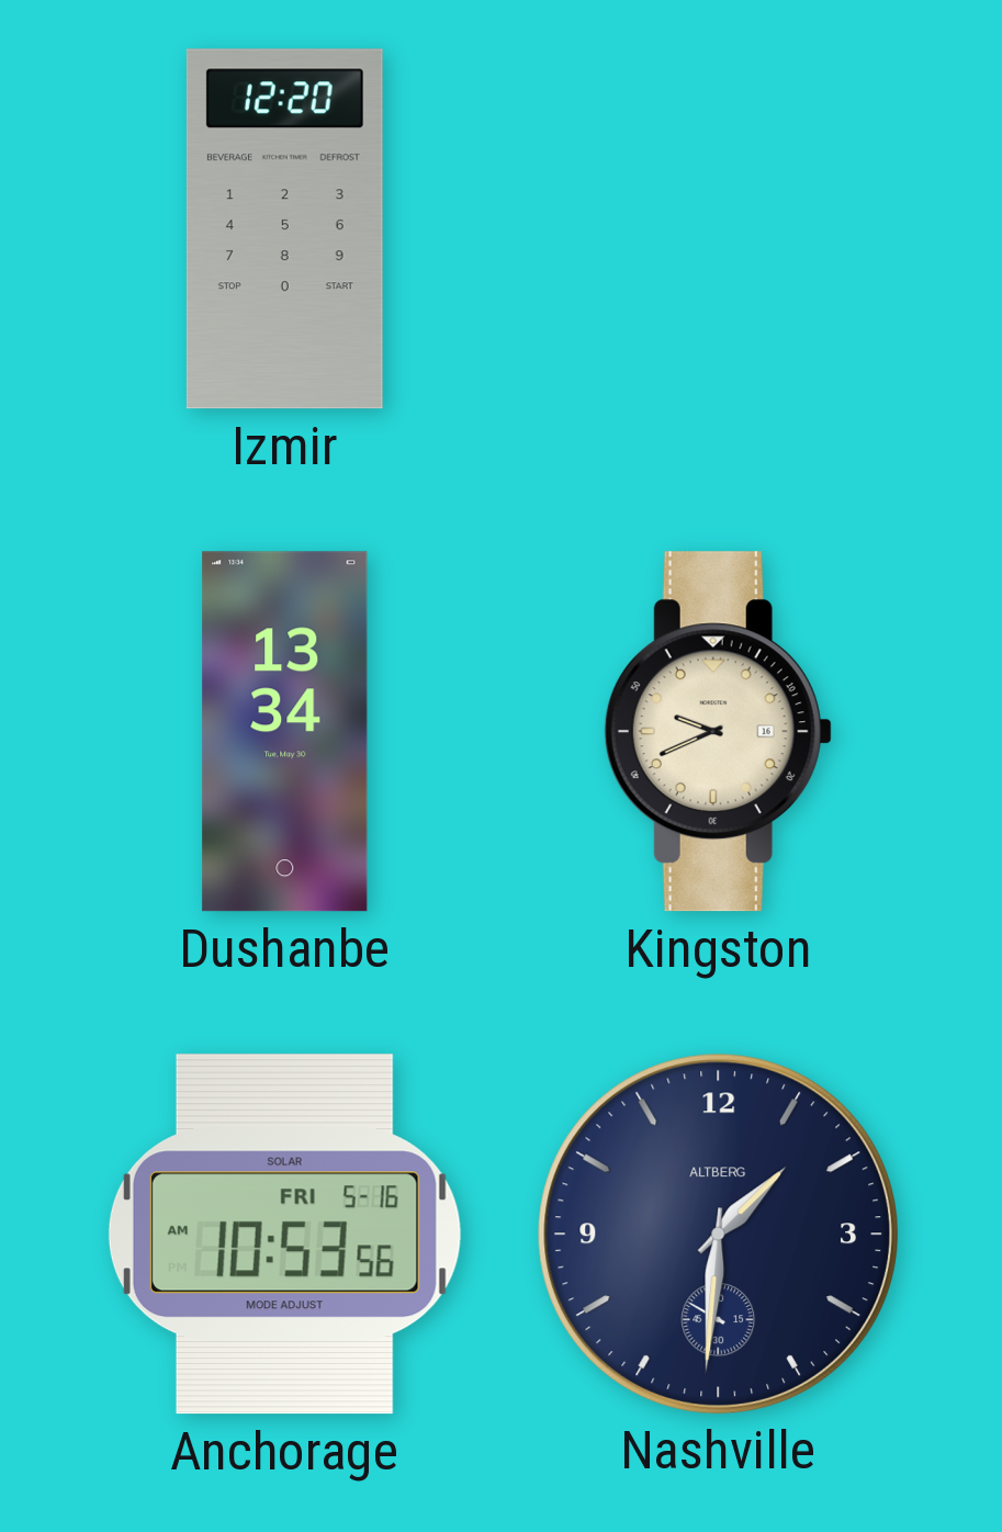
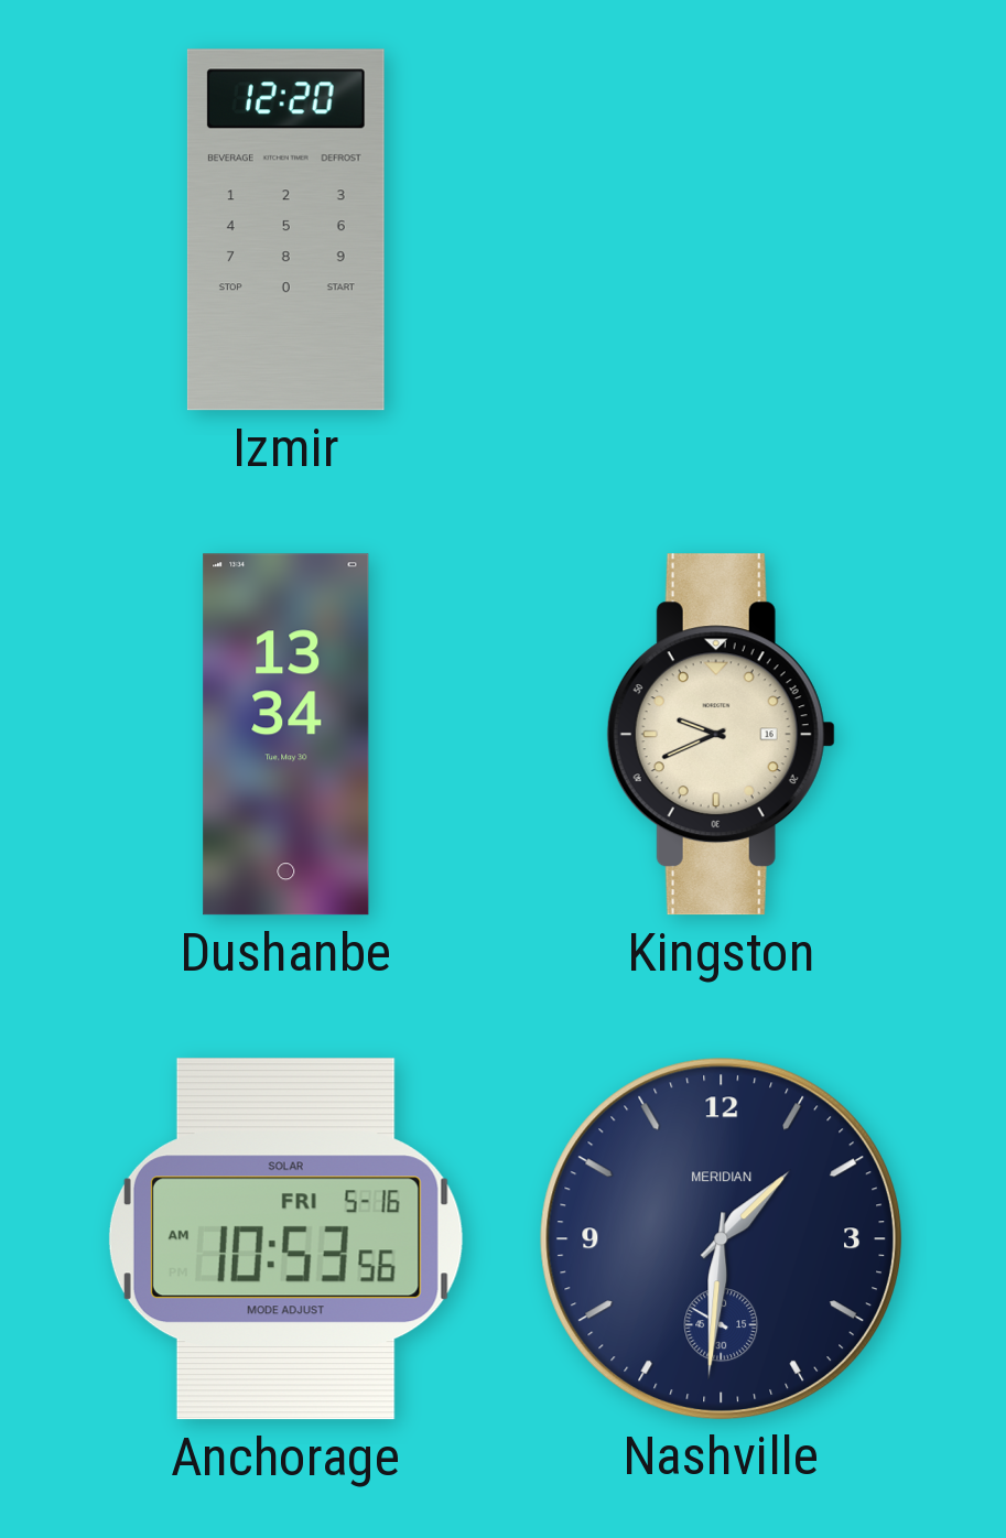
Nashville brand: ALTBERG -> MERIDIAN (721, 1238)
